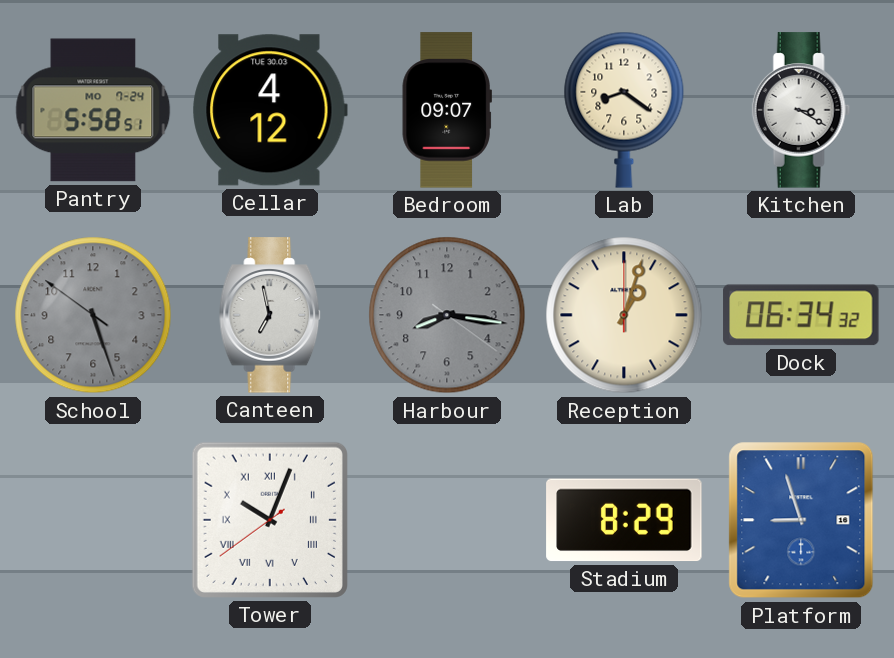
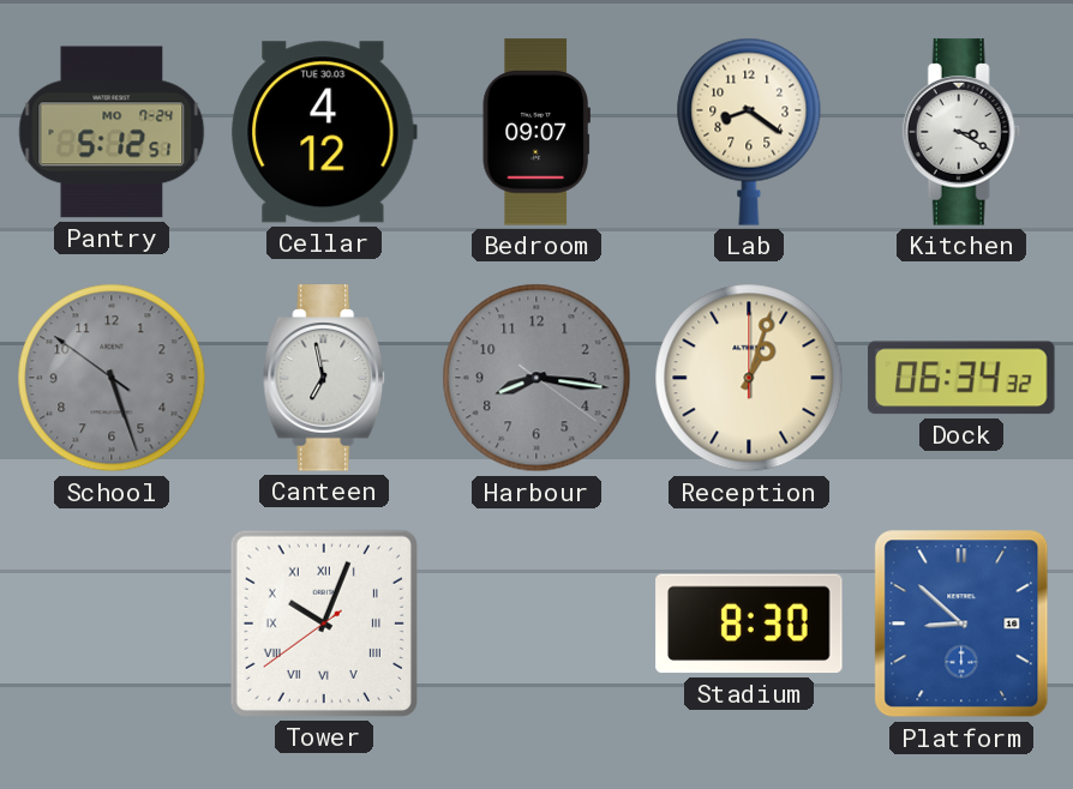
Pantry: 5:58 -> 5:12 (112, 132)
Stadium: 8:29 -> 8:30 (749, 624)
Platform: 8:57 -> 8:52 (961, 624)
